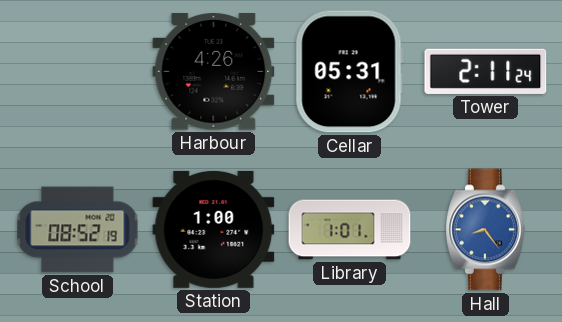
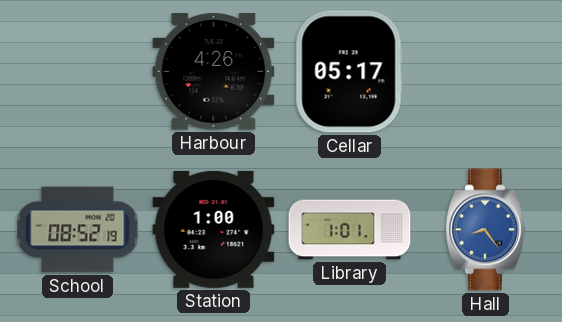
Cellar: 05:31 -> 05:17 (349, 72)
Tower: 2:11 -> none (486, 71)
